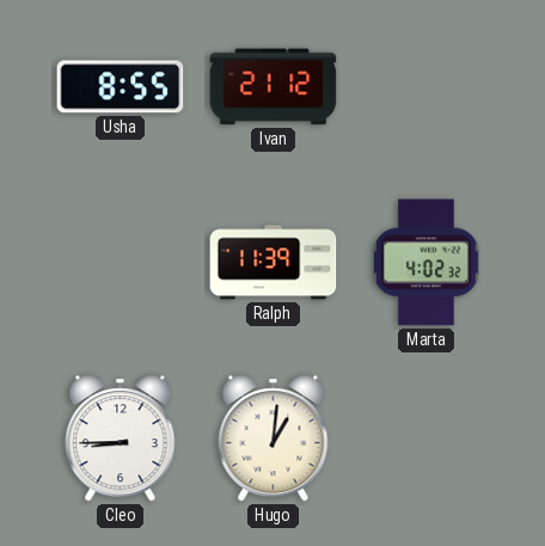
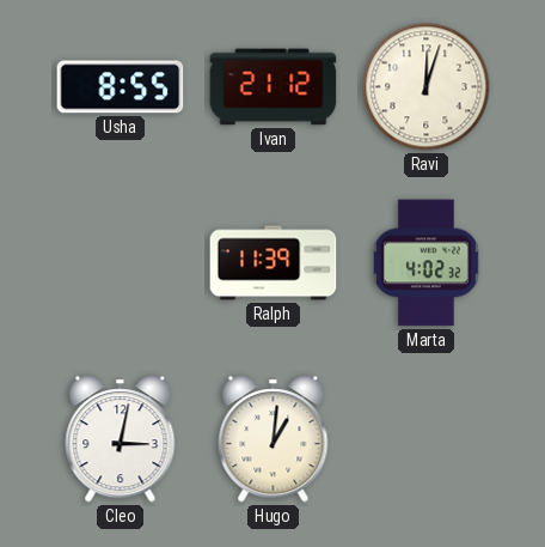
Ravi: none -> 12:03 (427, 87)
Cleo: 8:45 -> 3:02 (121, 439)
